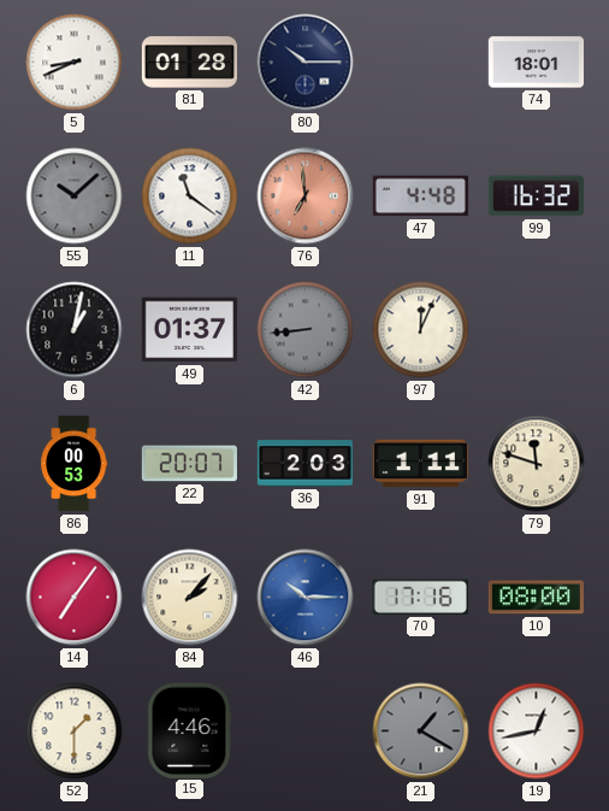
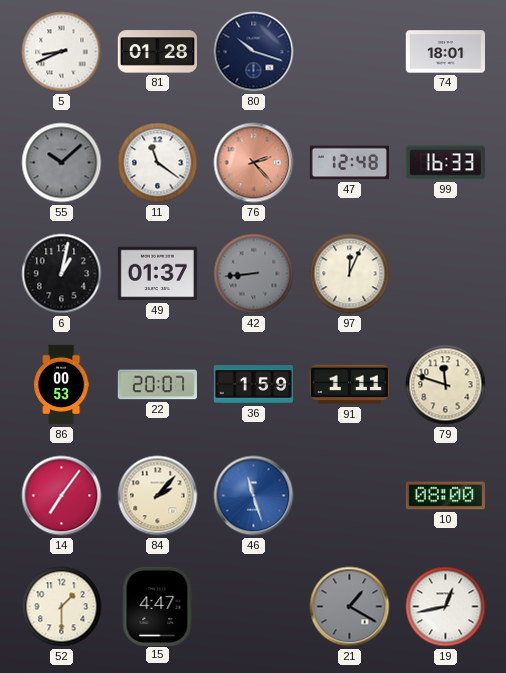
80: 10:15 -> 10:18 (254, 52)
76: 6:59 -> 2:23 (254, 163)
47: 4:48 -> 12:48 (349, 163)
99: 16:32 -> 16:33 (445, 163)
36: 2:03 -> 1:59 (253, 385)
46: 10:15 -> 11:27 (254, 496)
70: 17:16 -> none (420, 597)
15: 4:46 -> 4:47 (157, 606)
